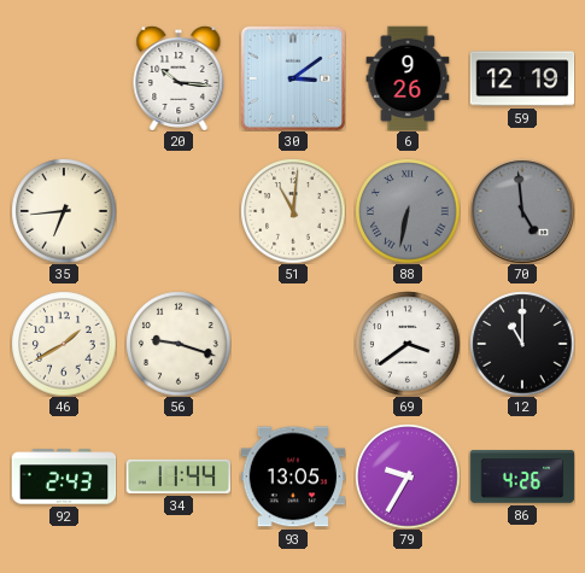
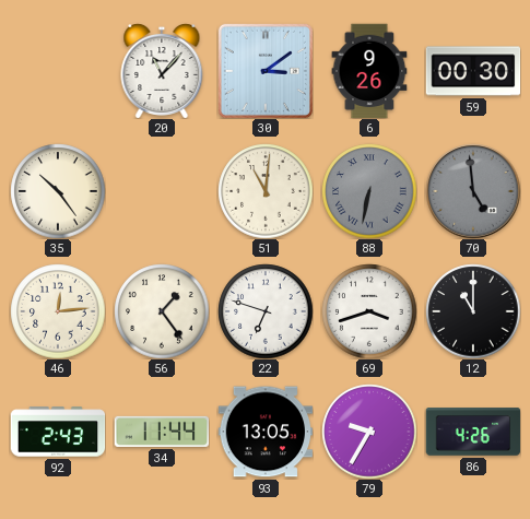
20: 10:16 -> 11:07 (162, 71)
59: 12:19 -> 00:30 (473, 71)
35: 6:44 -> 10:24 (58, 191)
46: 1:40 -> 12:14 (58, 311)
56: 9:18 -> 1:24 (162, 311)
22: none -> 6:48 (266, 311)
69: 3:39 -> 3:42 (369, 311)
